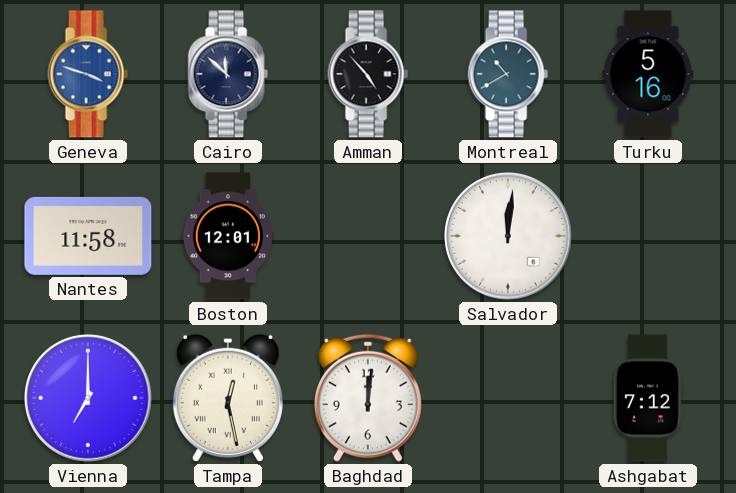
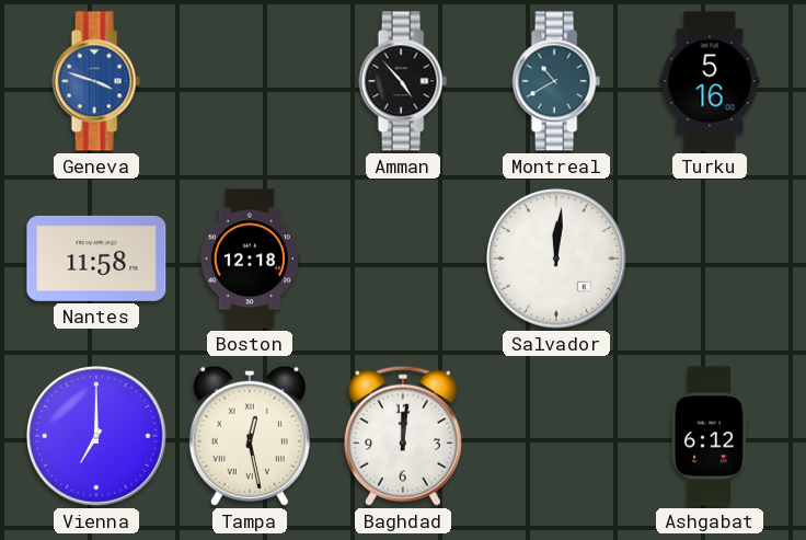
Cairo: 11:52 -> none (228, 74)
Boston: 12:01 -> 12:18 (249, 258)
Ashgabat: 7:12 -> 6:12 (710, 436)
